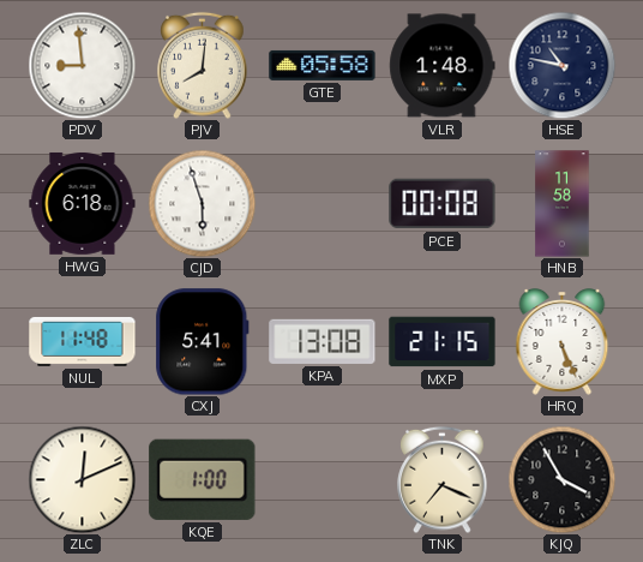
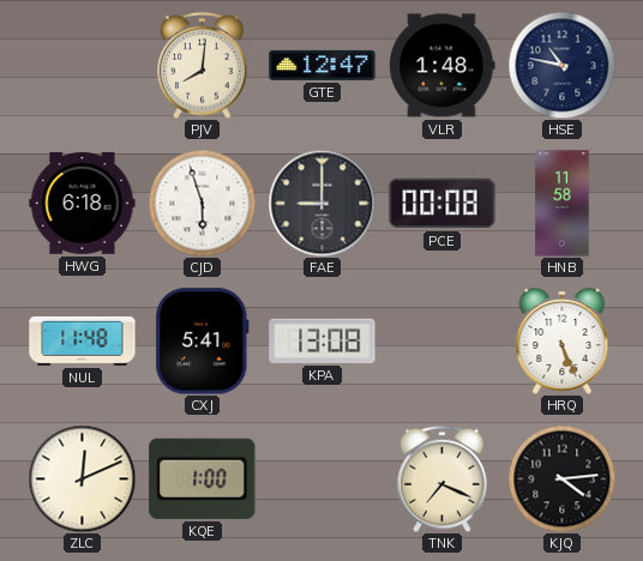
PDV: 8:59 -> none (82, 65)
GTE: 05:58 -> 12:47 (323, 65)
FAE: none -> 9:00 (321, 203)
MXP: 21:15 -> none (443, 342)
KJQ: 3:55 -> 4:14 (561, 478)
